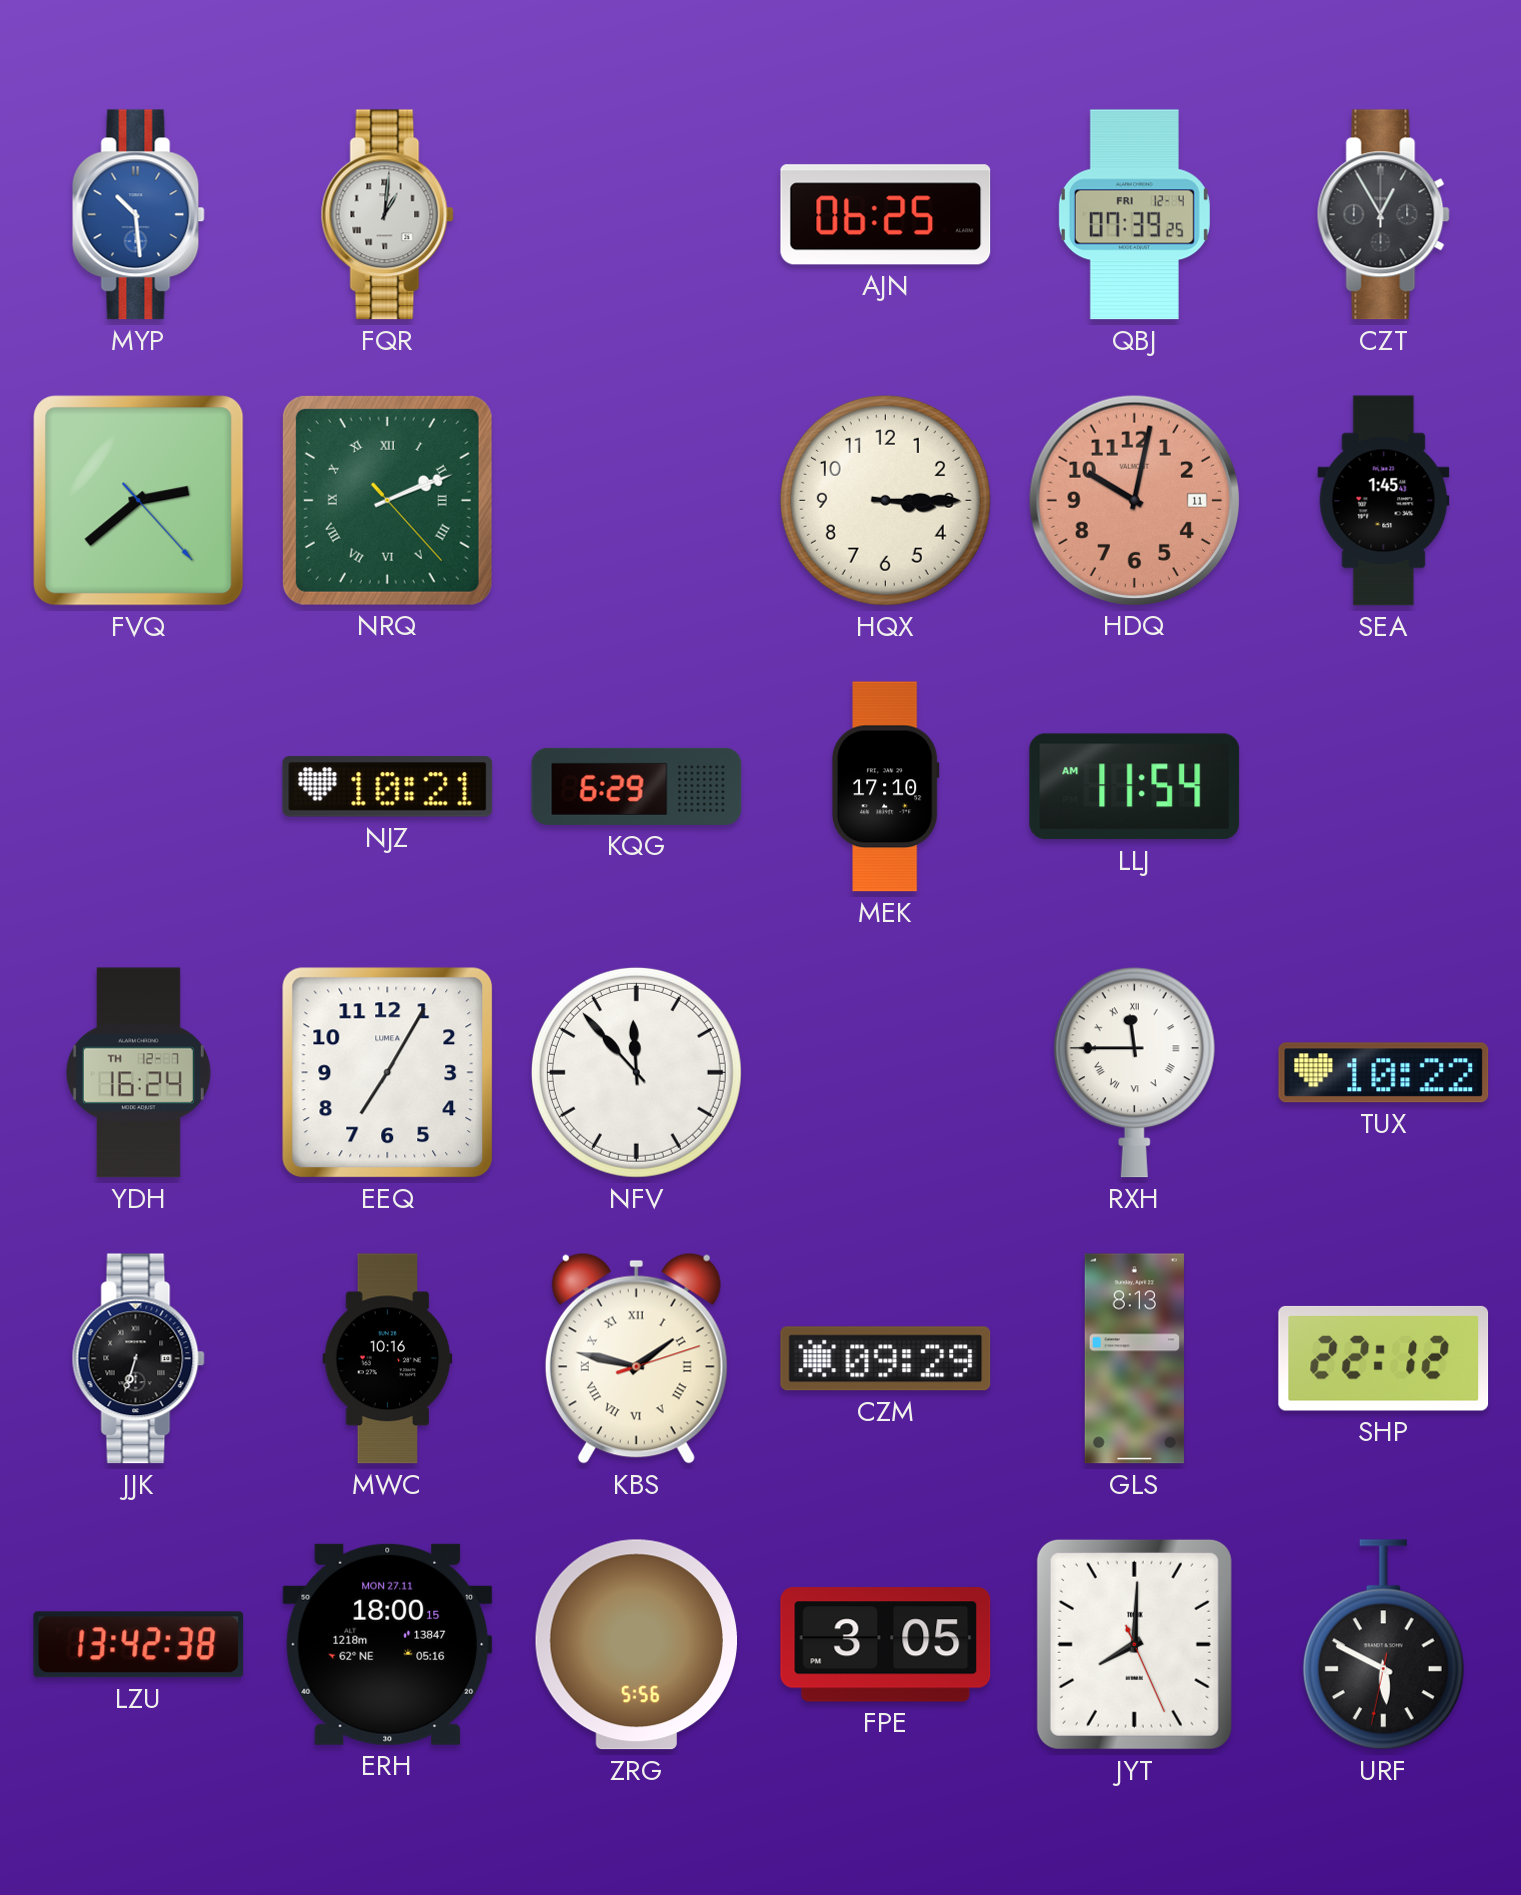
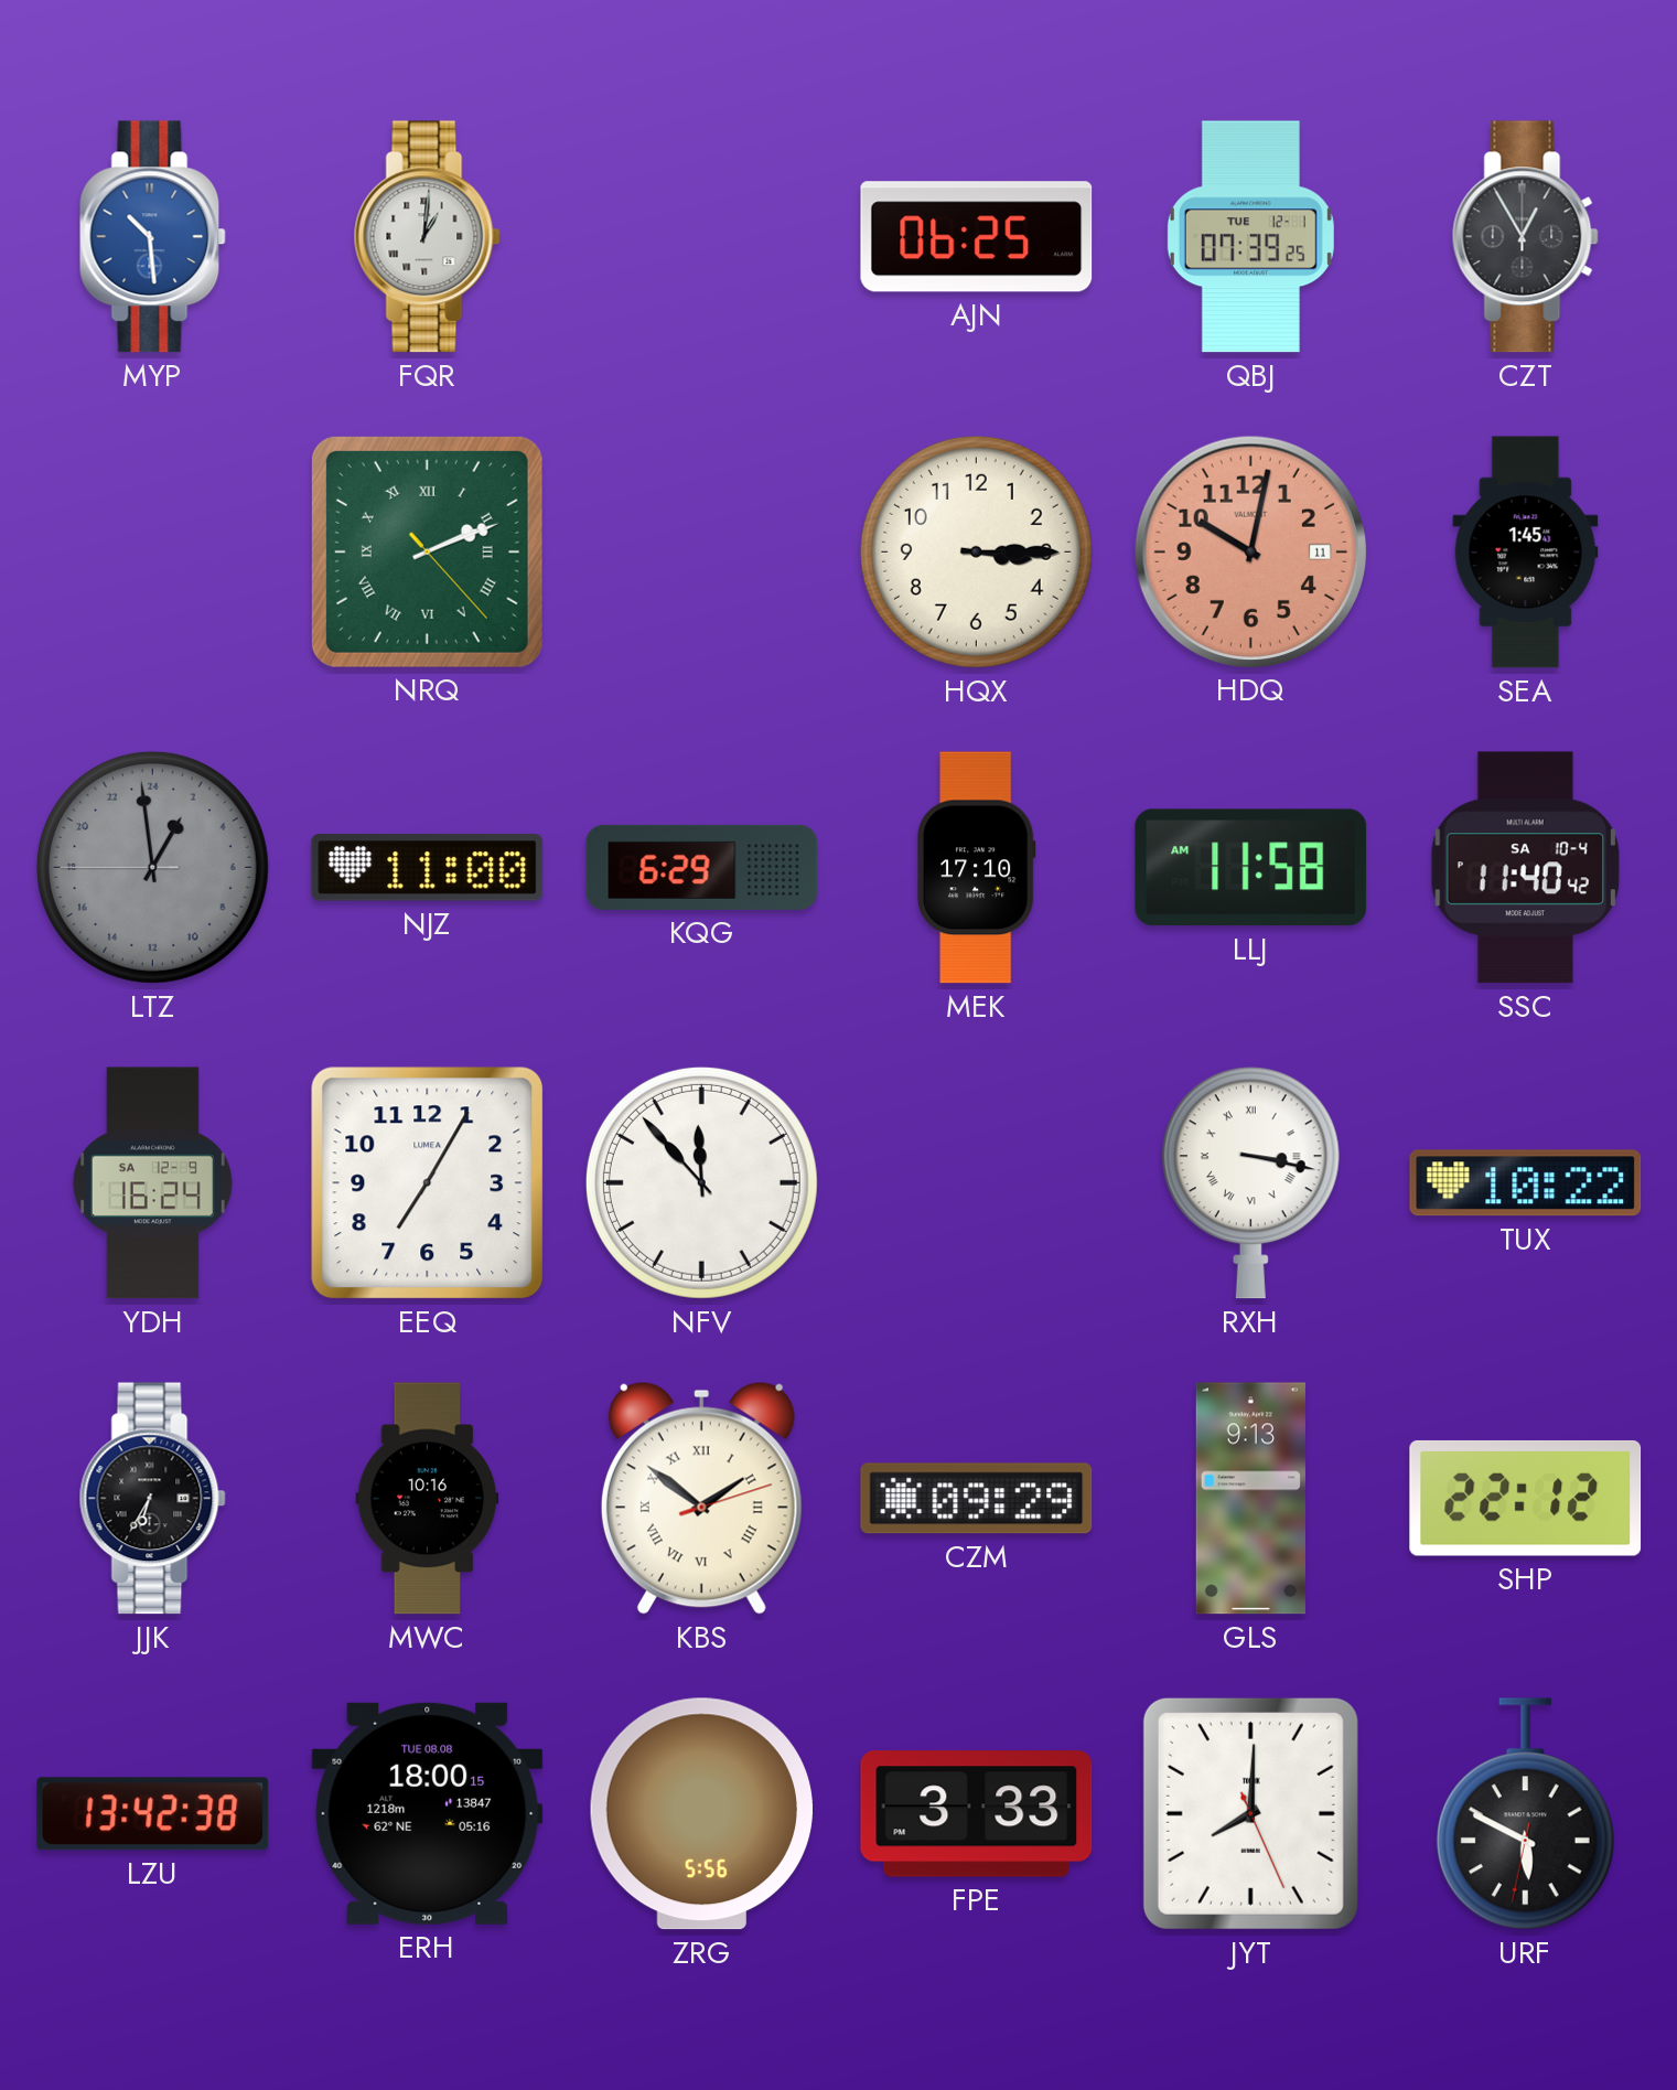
QBJ date: FRI 12-4 -> TUE 12-1 (1250, 237)
FVQ: 2:38 -> none (139, 501)
LTZ: none -> 1:58 (152, 867)
NJZ: 10:21 -> 11:00 (428, 868)
LLJ: 11:54 -> 11:58 (1251, 868)
SSC: none -> 11:40 (1525, 868)
YDH date: TH 12-7 -> SA 12-9 (152, 1183)
RXH: 11:45 -> 3:17 (1250, 1183)
JJK: 6:33 -> 6:35 (152, 1499)
KBS: 1:47 -> 1:51 (701, 1498)
GLS: 8:13 -> 9:13 (1250, 1499)
ERH date: MON 27.11 -> TUE 08.08 (428, 1813)
FPE: 3:05 -> 3:33 (977, 1814)
